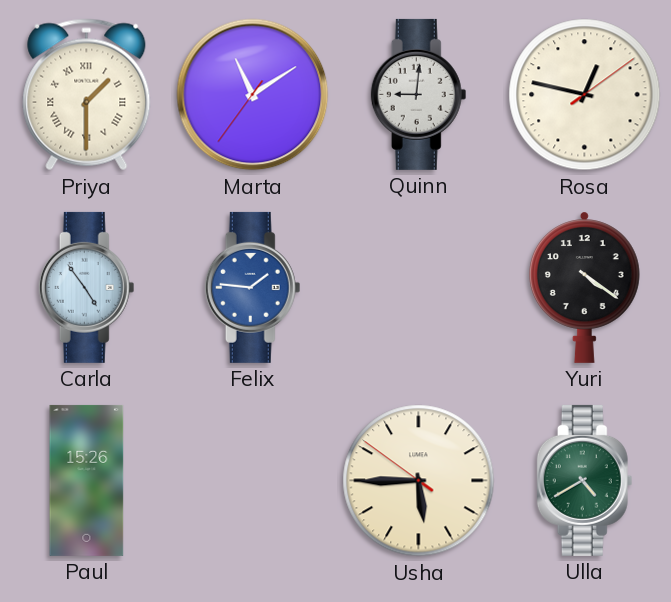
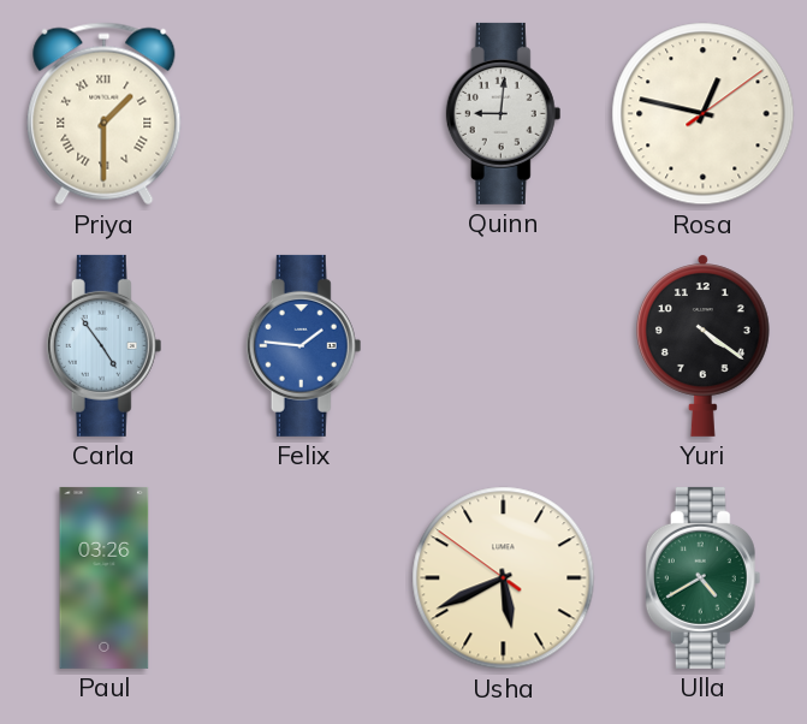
Marta: 11:09 -> none (253, 95)
Paul: 15:26 -> 03:26 (105, 577)
Usha: 5:44 -> 5:40 (504, 578)
